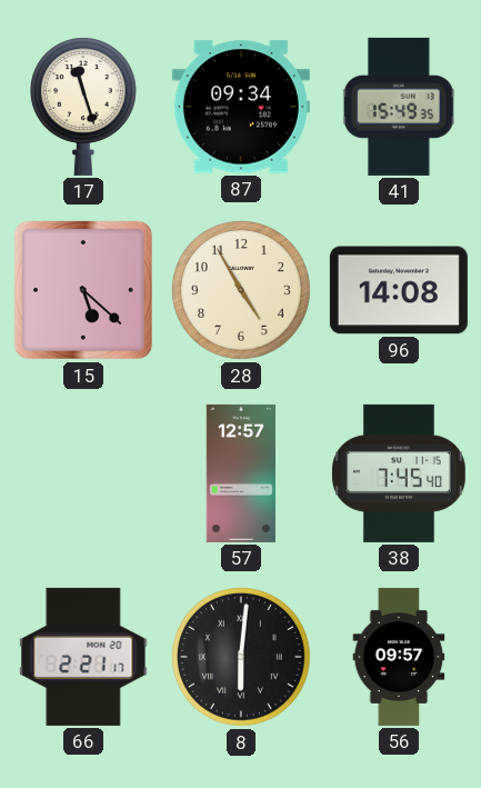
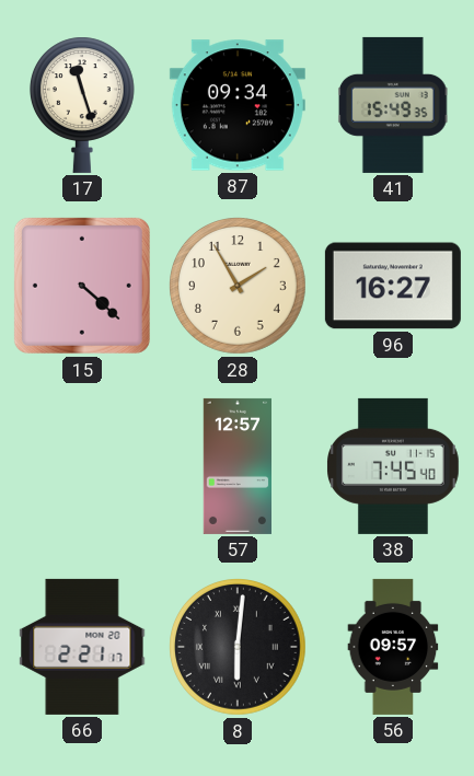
15: 5:22 -> 4:22 (82, 286)
28: 4:55 -> 1:55 (239, 287)
96: 14:08 -> 16:27 (393, 286)
